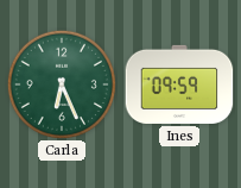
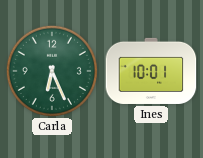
Ines: 09:59 -> 10:01 (151, 71)
